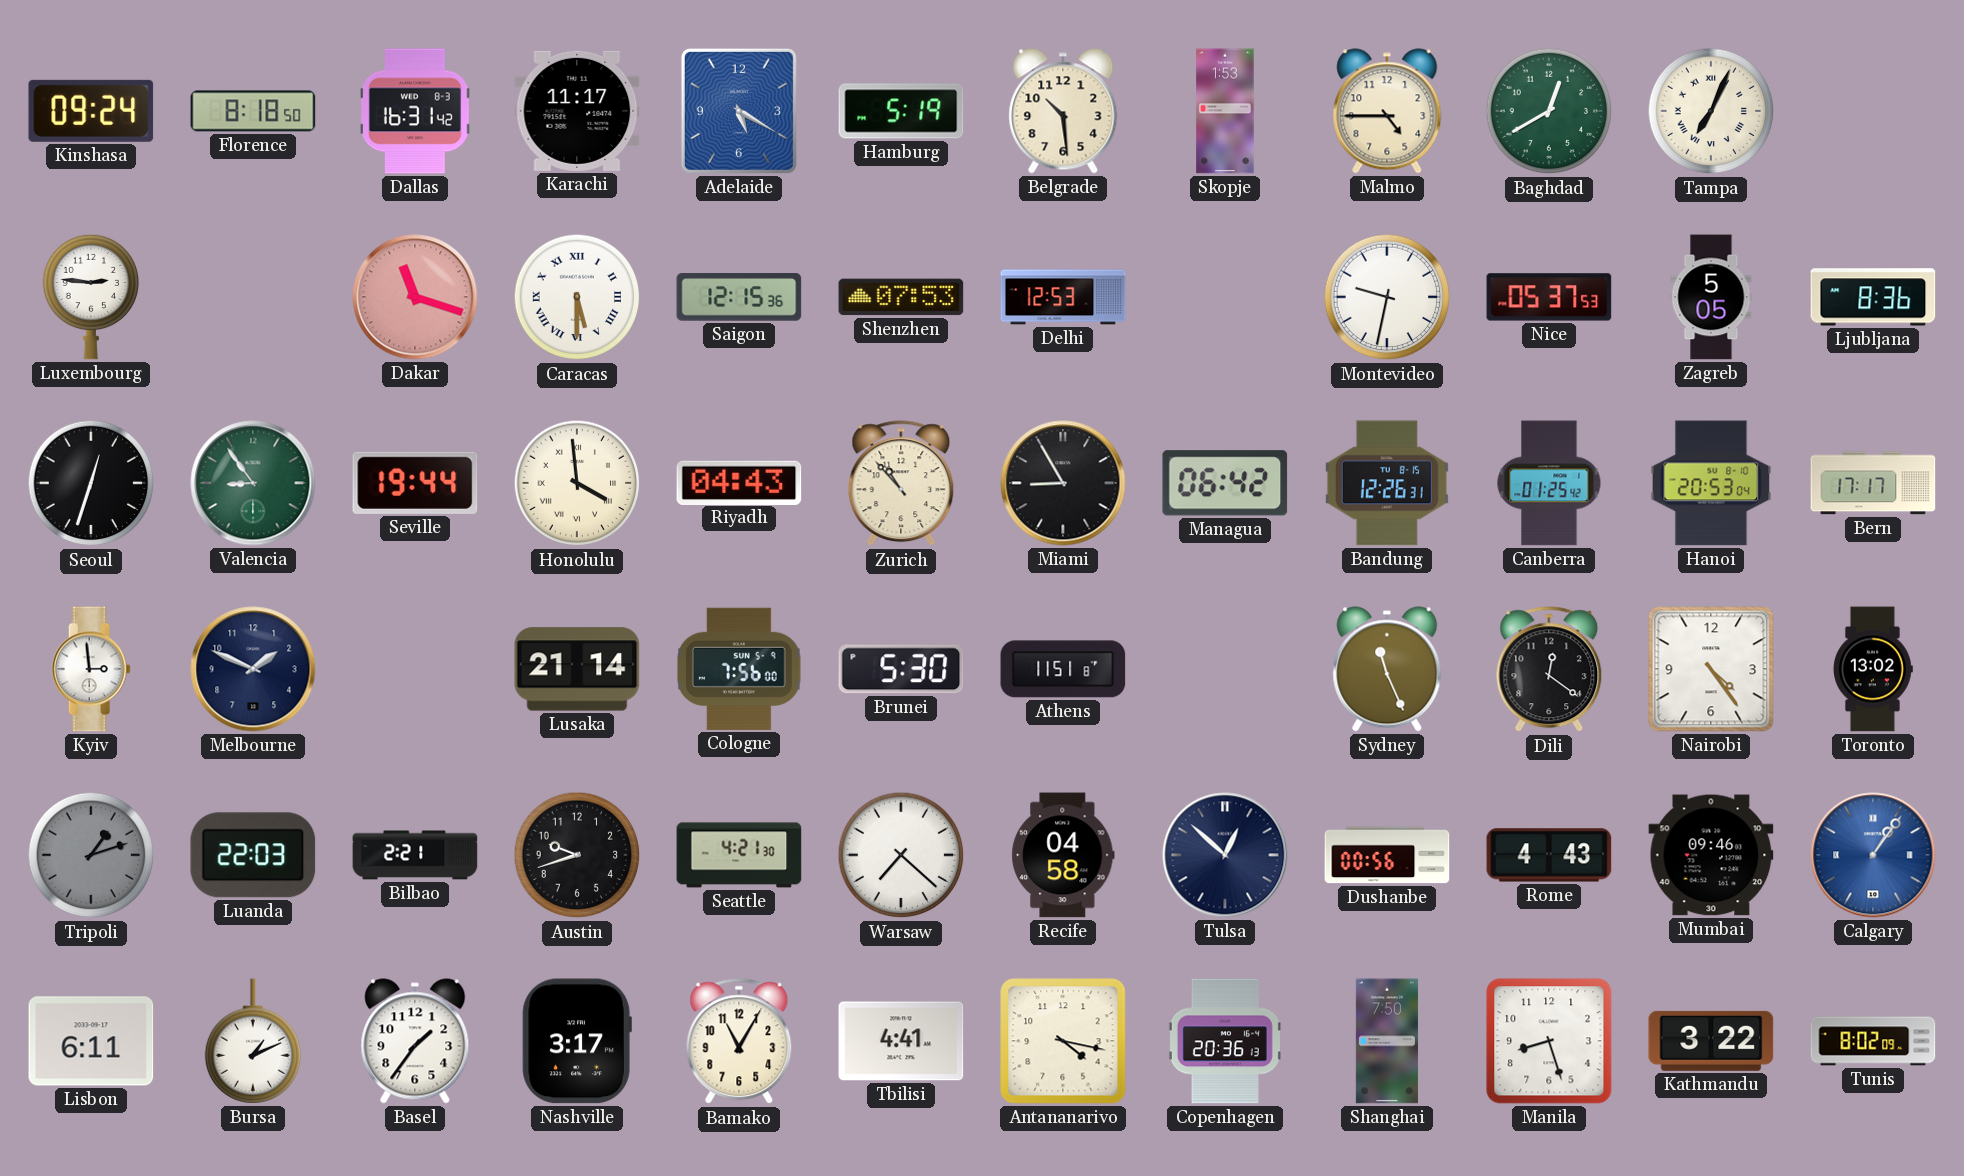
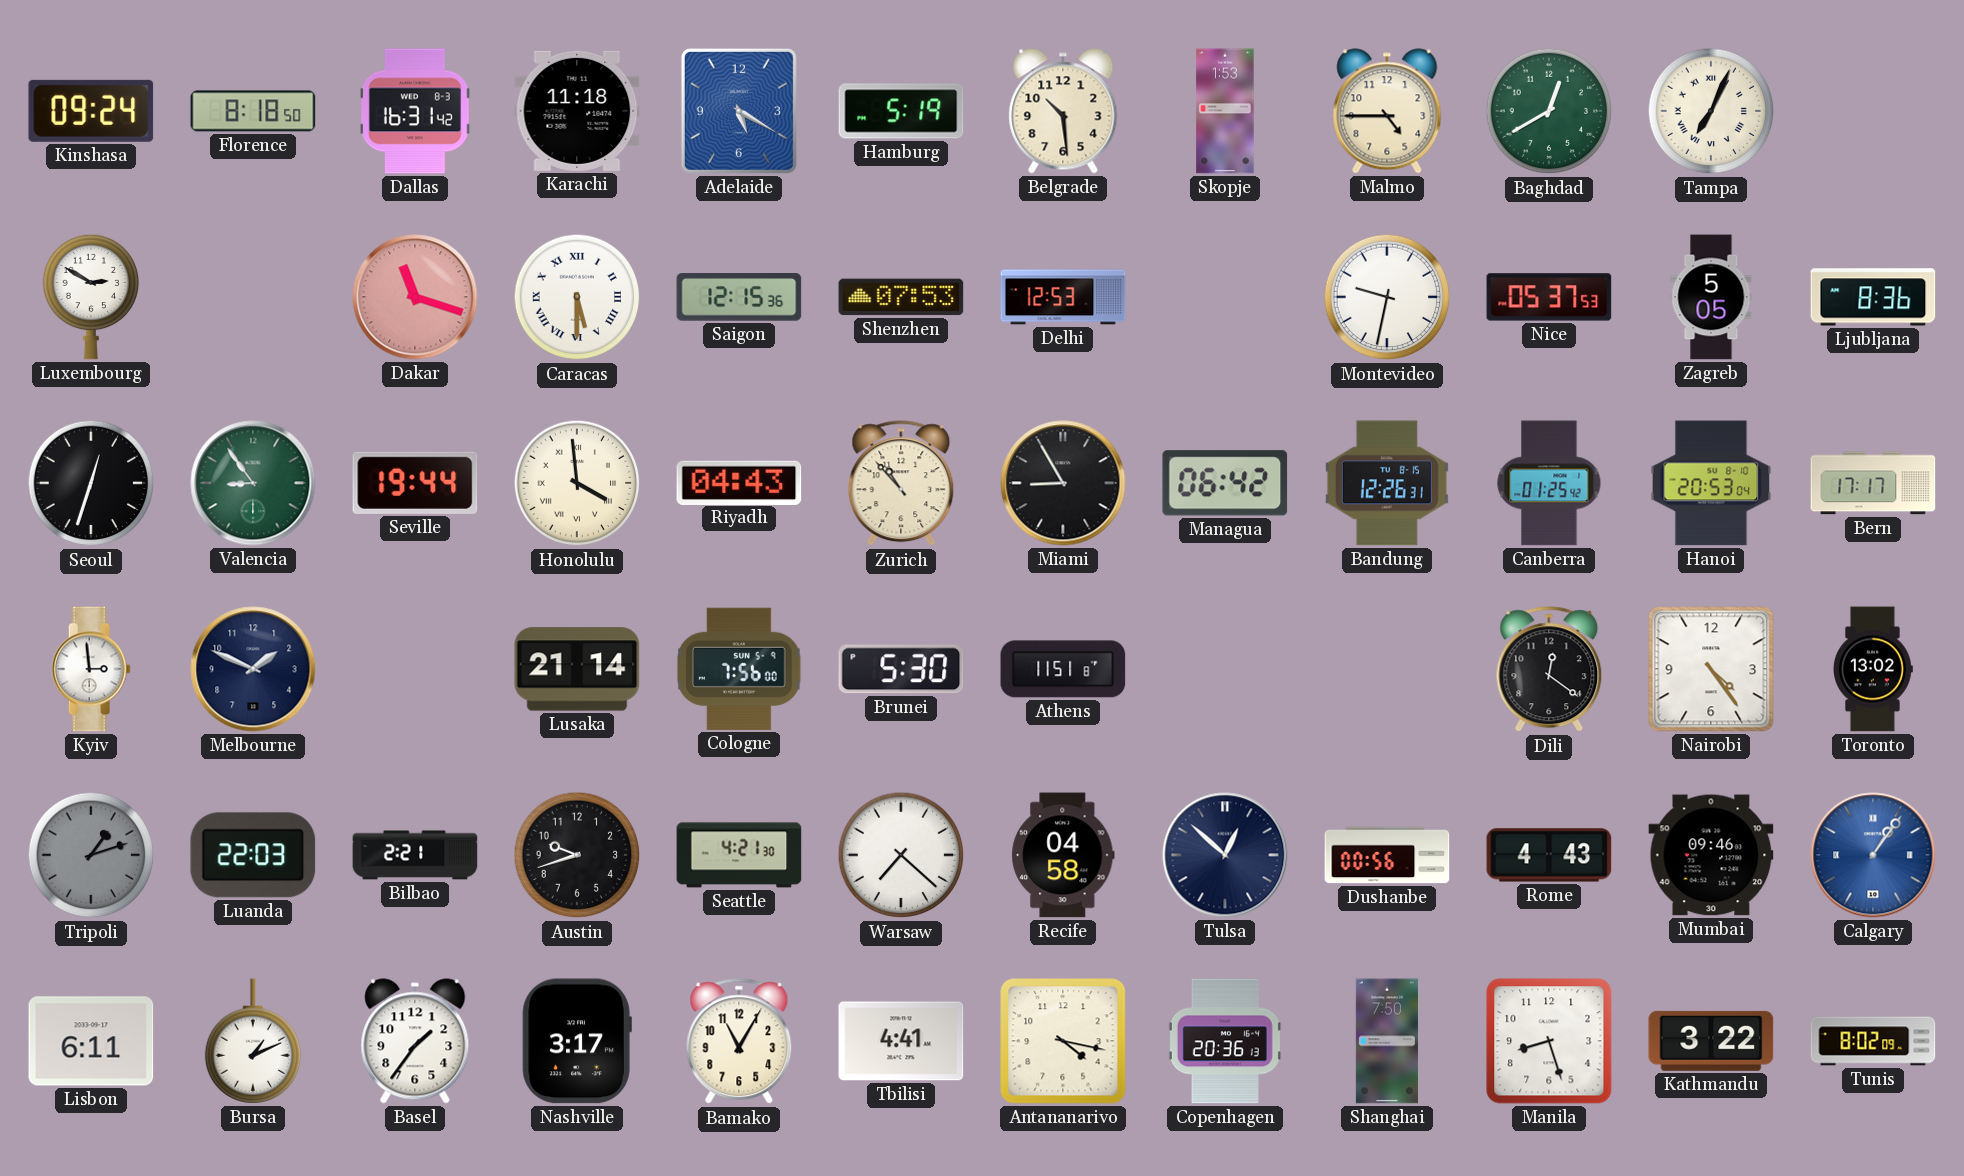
Karachi: 11:17 -> 11:18 (577, 111)
Luxembourg: 2:46 -> 2:50 (90, 297)
Sydney: 11:26 -> none (1387, 669)
